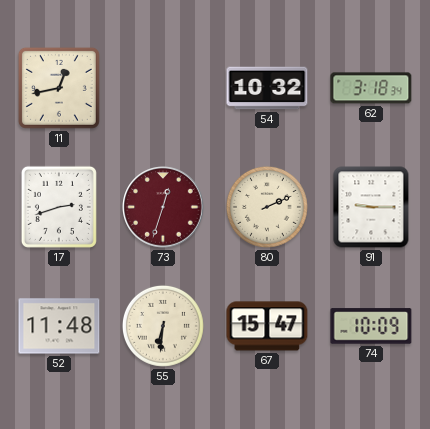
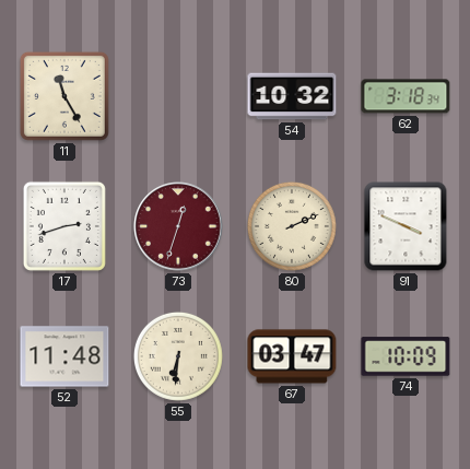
11: 12:43 -> 11:25 (64, 96)
91: 9:15 -> 3:49 (406, 226)
67: 15:47 -> 03:47 (292, 356)
